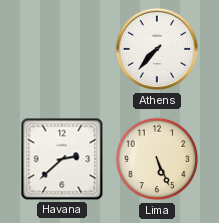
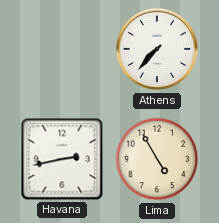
Havana: 2:38 -> 2:43 (62, 159)
Lima: 5:26 -> 4:55 (157, 159)
